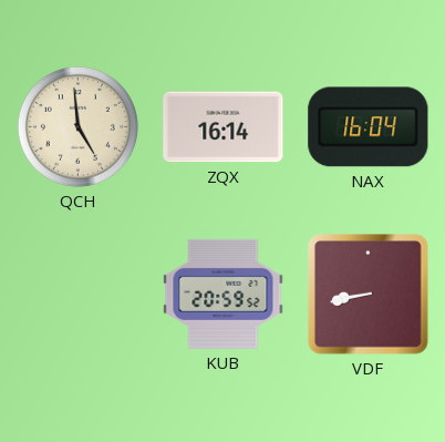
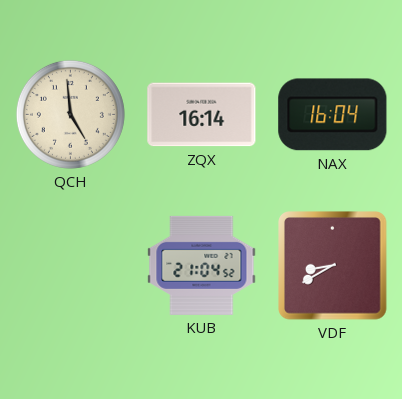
KUB: 20:59 -> 21:04 (202, 265)
VDF: 8:43 -> 8:40 (333, 266)
